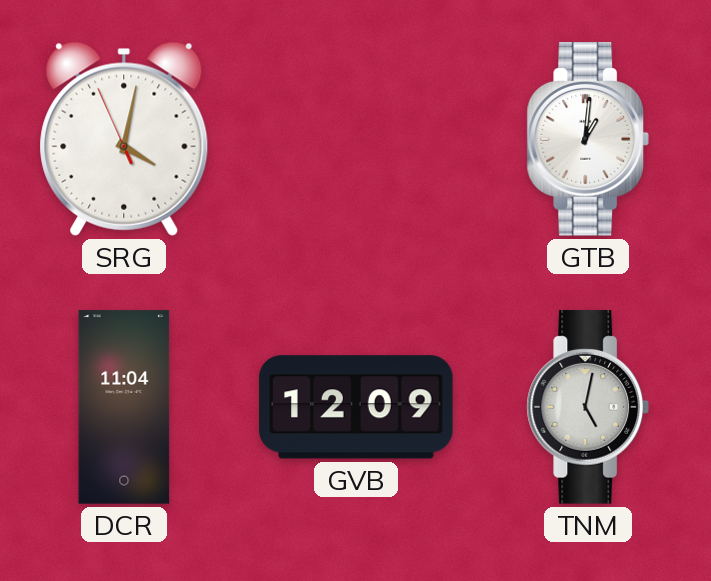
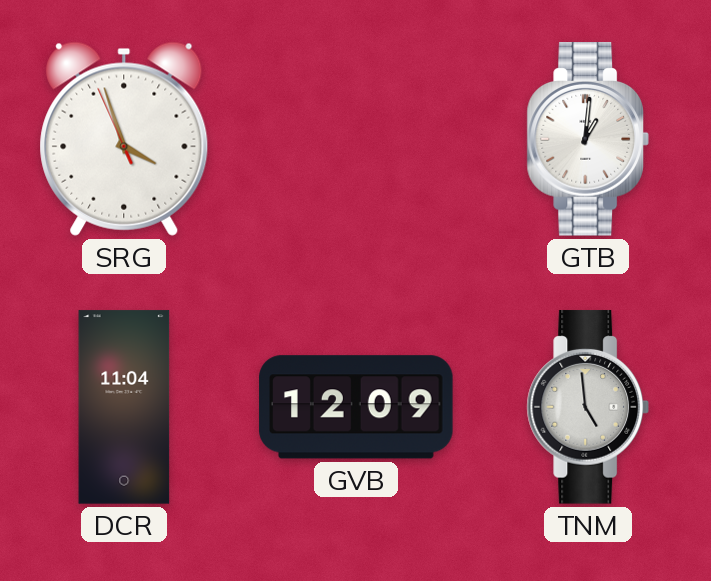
SRG: 4:01 -> 3:56 (124, 139)
TNM: 5:02 -> 4:59 (587, 407)
